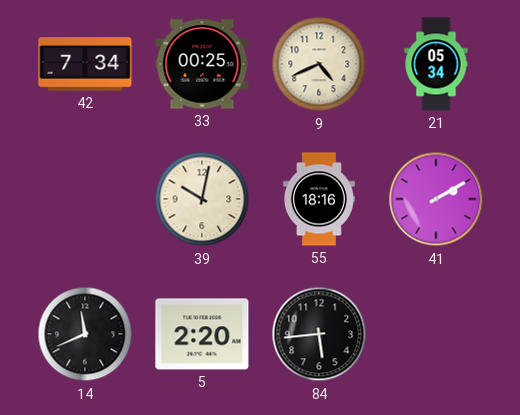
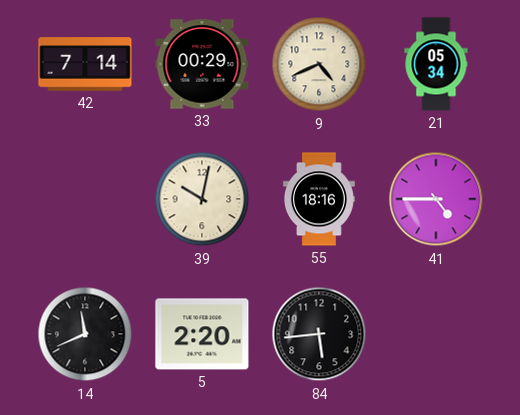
42: 7:34 -> 7:14 (85, 64)
33: 00:25 -> 00:29 (202, 64)
41: 2:10 -> 4:45 (436, 199)
